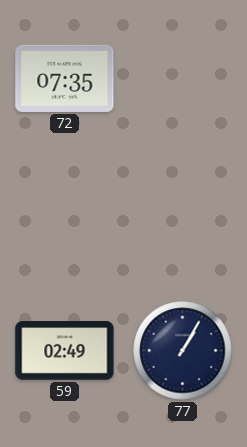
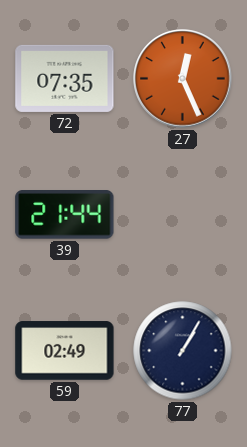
27: none -> 12:26 (183, 79)
39: none -> 21:44 (65, 215)
